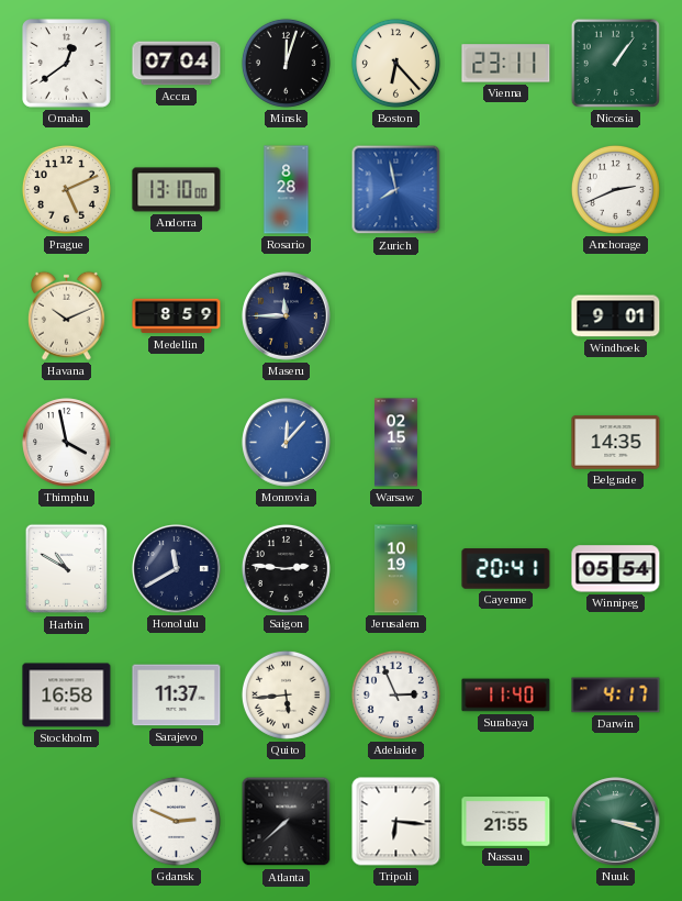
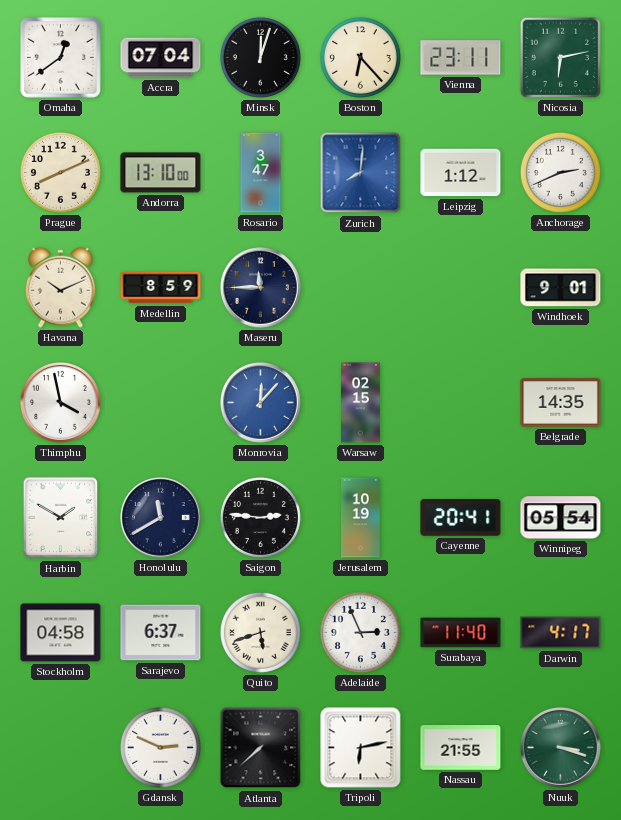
Nicosia: 1:06 -> 6:13 (560, 57)
Prague: 5:11 -> 8:11 (60, 172)
Rosario: 8:28 -> 3:47 (261, 173)
Zurich: 7:58 -> 8:01 (361, 173)
Leipzig: none -> 1:12 (461, 173)
Harbin: 10:50 -> 1:50 (61, 518)
Stockholm: 16:58 -> 04:58 (61, 633)
Sarajevo: 11:37 -> 6:37 (161, 633)
Quito: 5:44 -> 5:42 (260, 632)
Tripoli: 6:16 -> 6:13 (361, 748)
